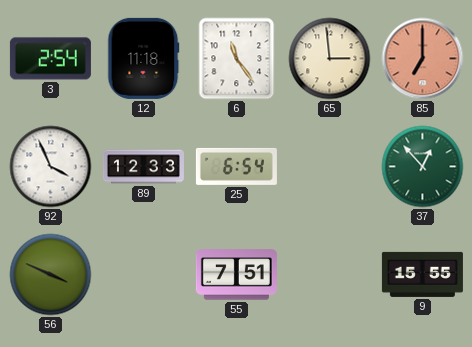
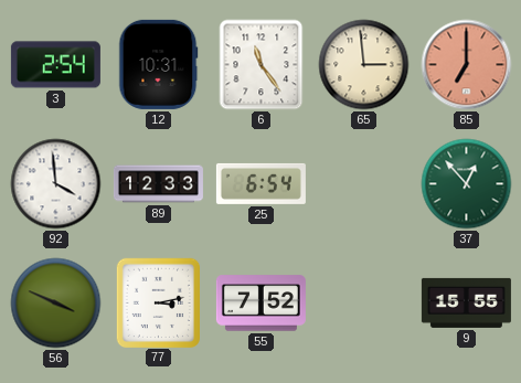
12: 11:18 -> 10:31 (159, 64)
92: 3:56 -> 3:59 (56, 184)
77: none -> 3:13 (158, 302)
55: 7:51 -> 7:52 (260, 304)
